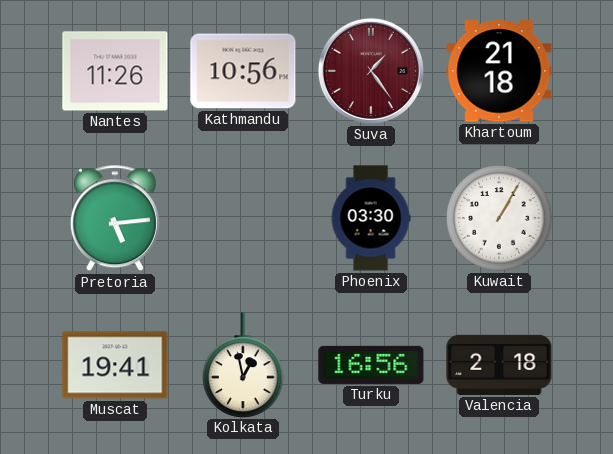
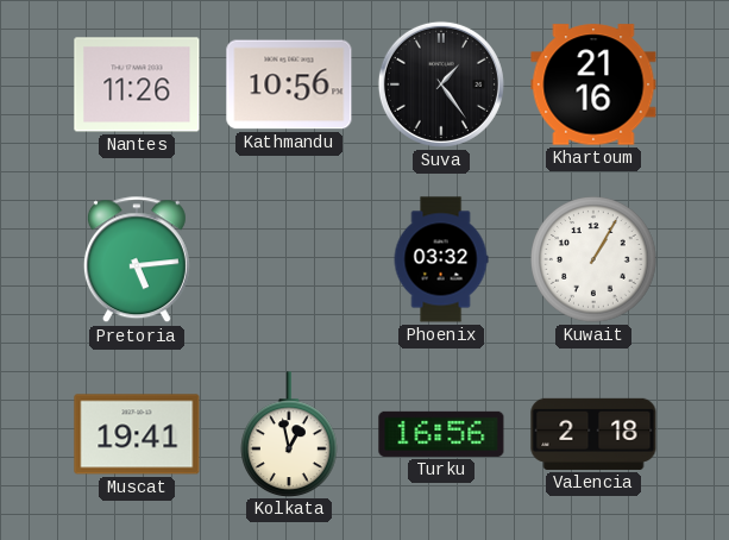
Suva dial: burgundy -> black (441, 84)
Khartoum: 21:18 -> 21:16 (593, 84)
Phoenix: 03:30 -> 03:32 (441, 259)
